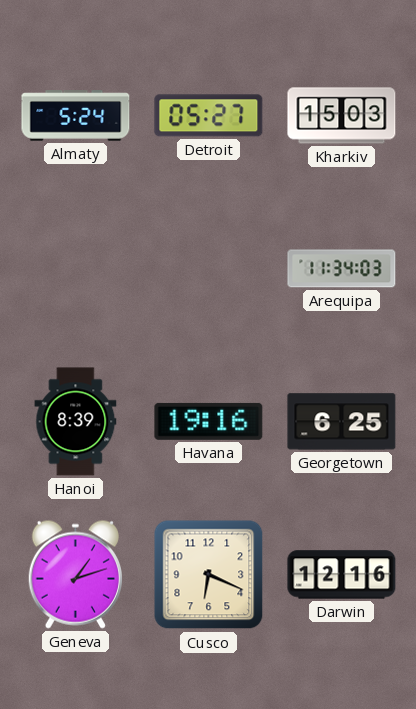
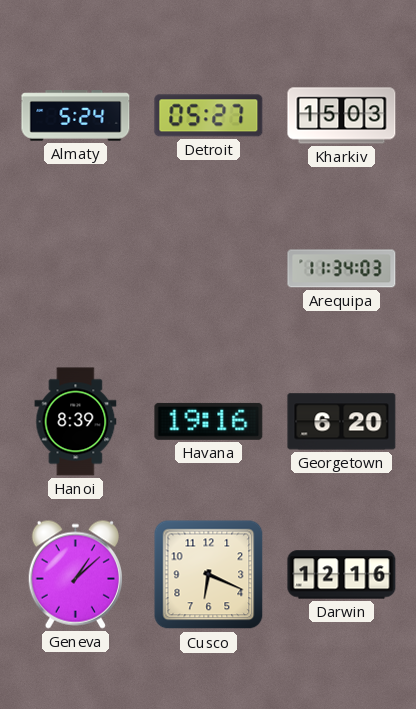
Georgetown: 6:25 -> 6:20 (342, 422)
Geneva: 1:12 -> 1:08 (75, 574)
